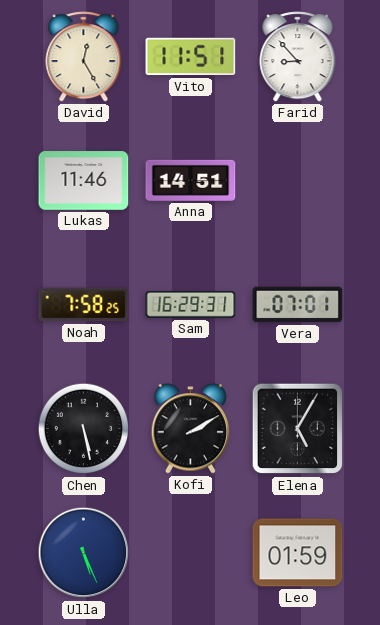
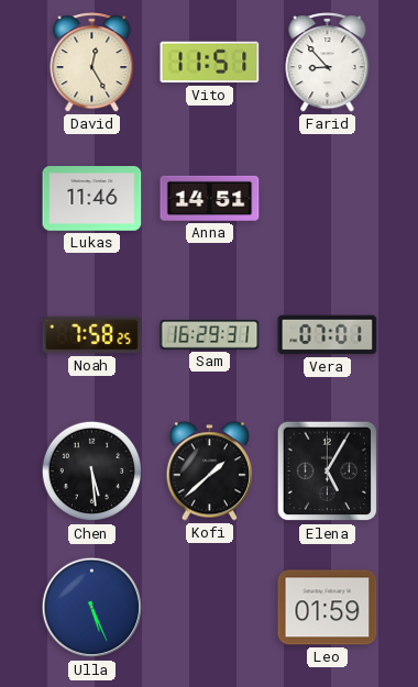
Chen: 5:28 -> 5:29 (92, 472)
Kofi: 2:10 -> 1:38 (210, 472)
